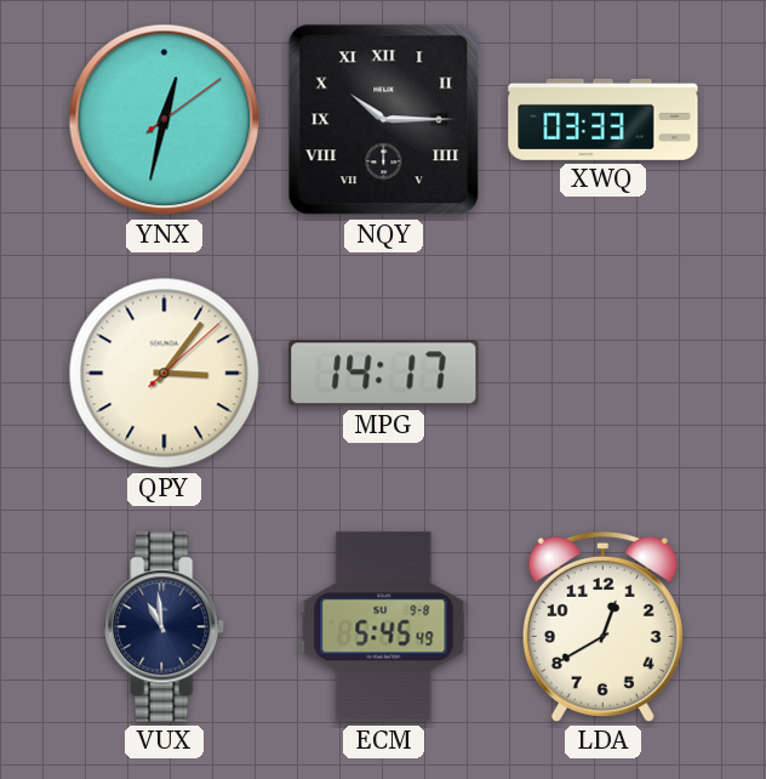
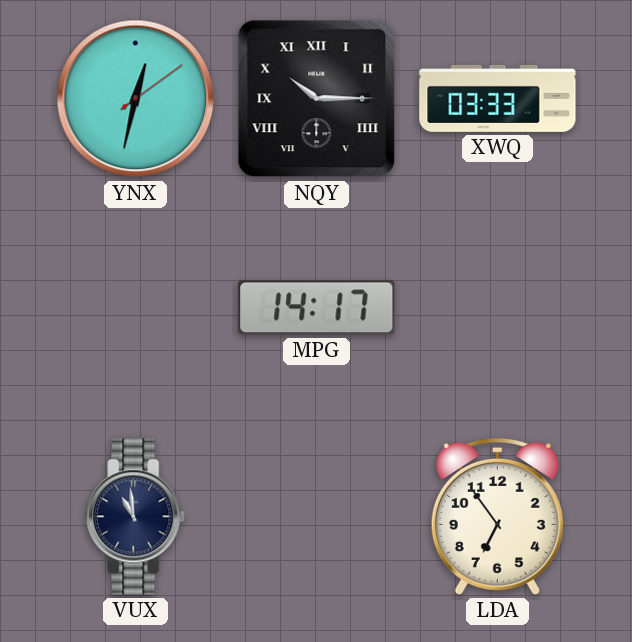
QPY: 3:06 -> none (165, 374)
ECM: 5:45 -> none (384, 627)
LDA: 12:40 -> 6:54 (497, 516)
